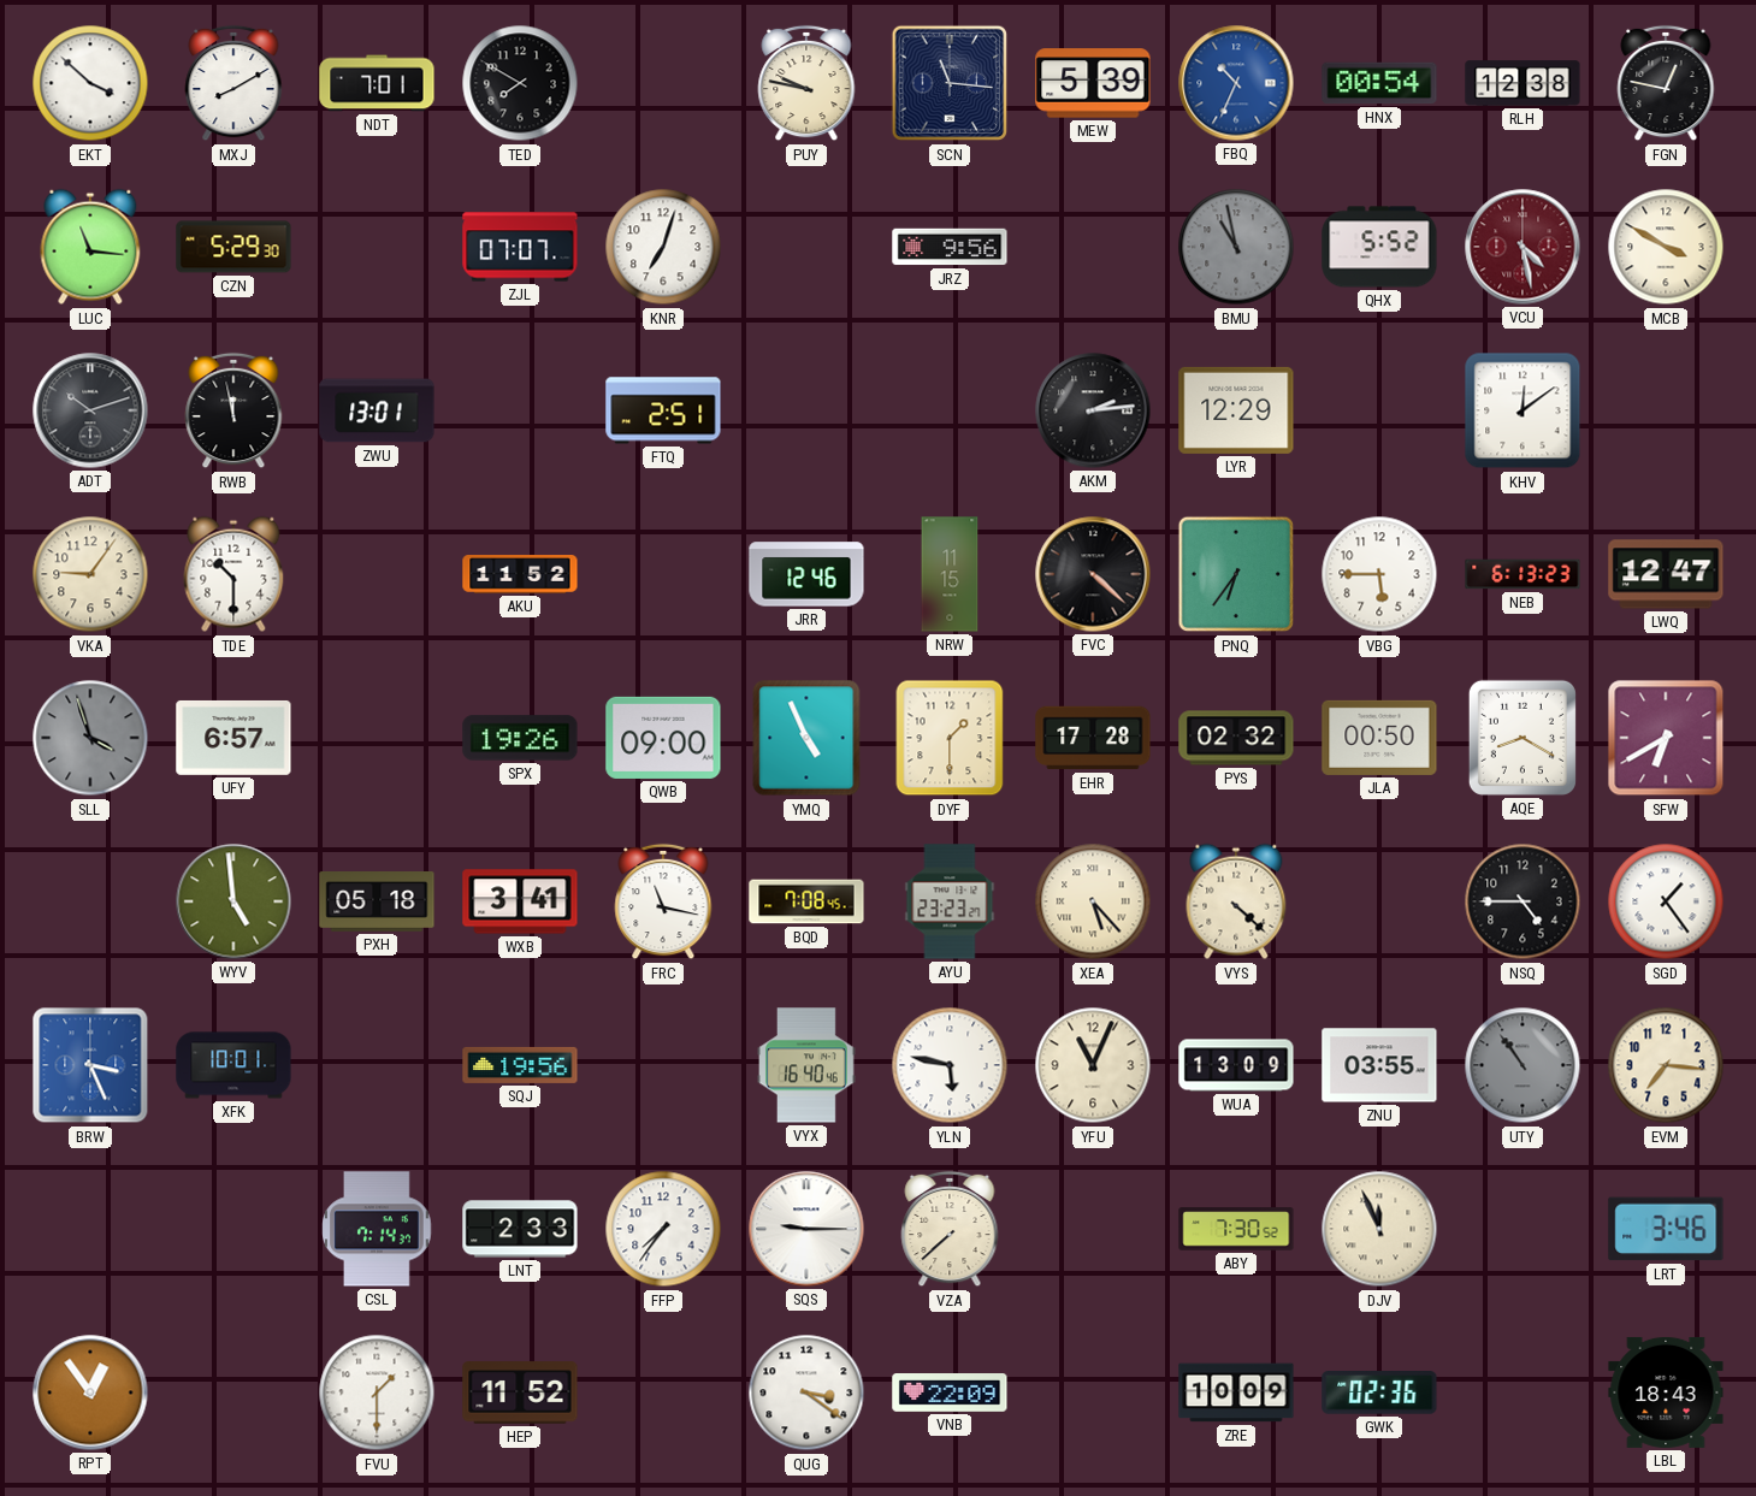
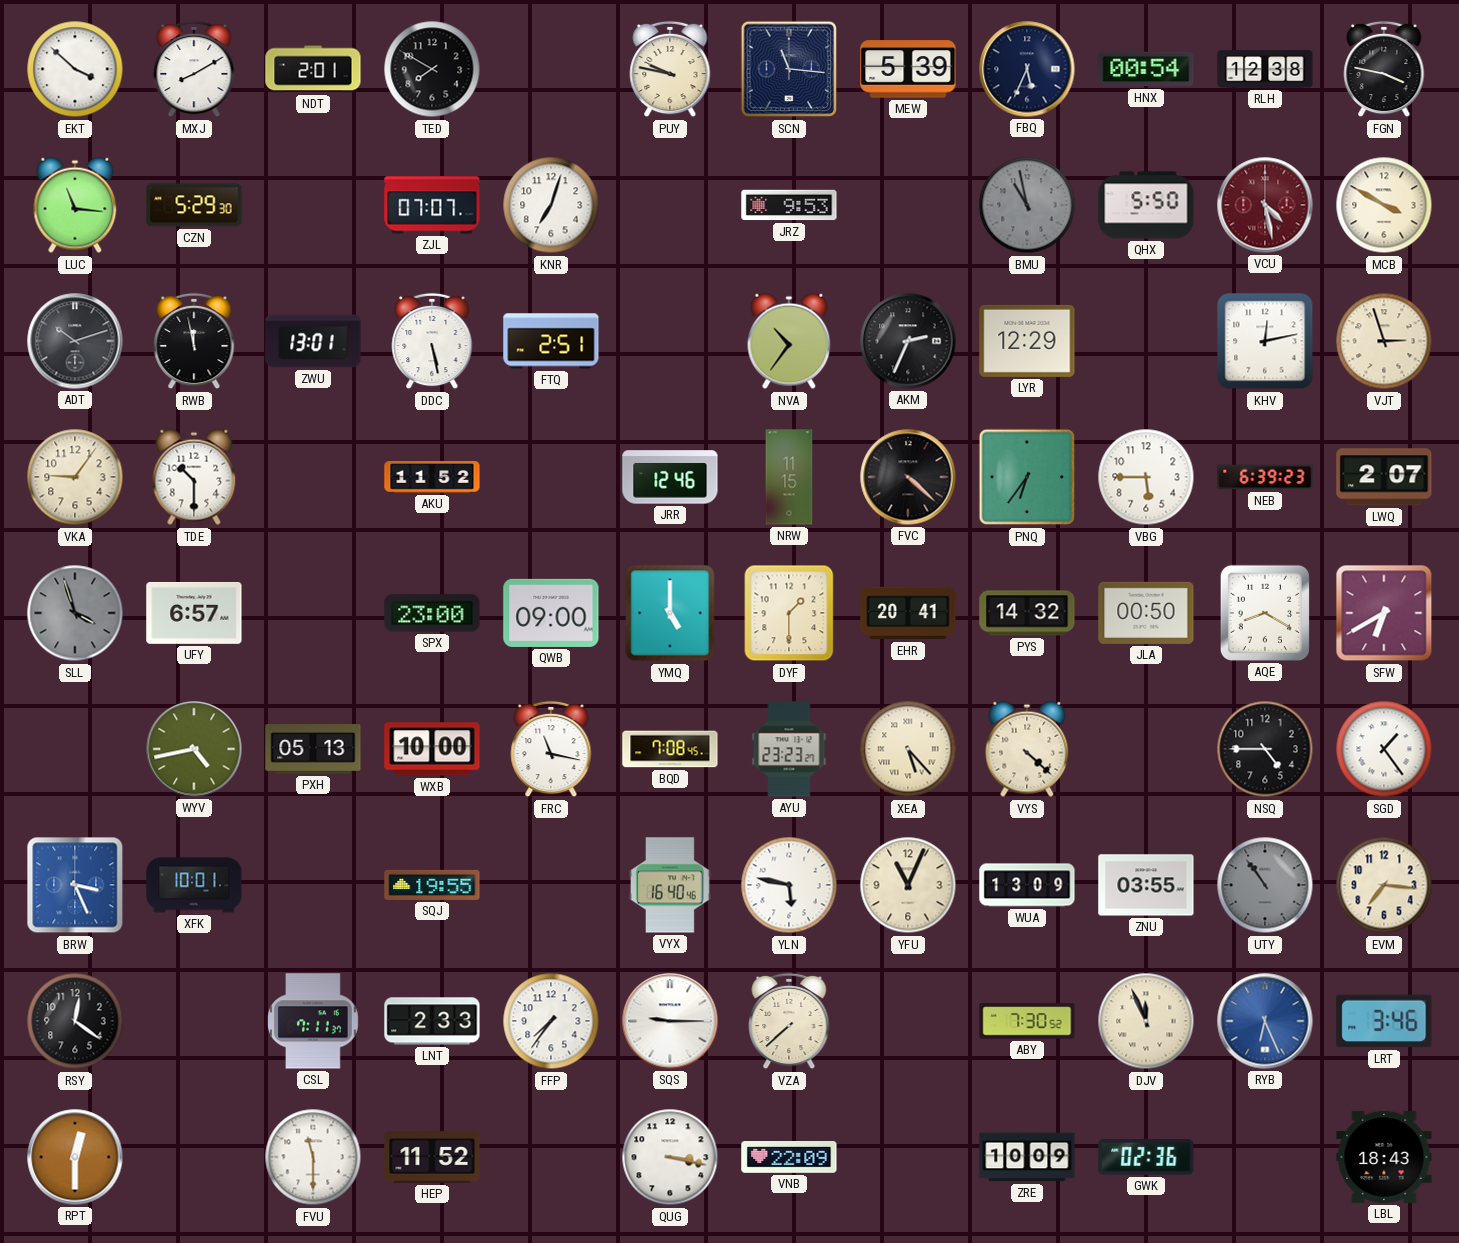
NDT: 7:01 -> 2:01 (313, 69)
FBQ: 10:34 -> 5:34 (1027, 69)
FBQ dial: blue -> navy (1027, 69)
FGN: 12:47 -> 3:47 (1384, 69)
JRZ: 9:56 -> 9:53 (789, 205)
QHX: 5:52 -> 5:50 (1146, 205)
DDC: none -> 5:28 (432, 341)
NVA: none -> 10:36 (789, 341)
AKM: 2:14 -> 2:34 (908, 341)
KHV: 12:09 -> 12:13 (1265, 341)
VJT: none -> 2:57 (1384, 341)
NEB: 6:13 -> 6:39 (1265, 477)
LWQ: 12:47 -> 2:07 (1384, 477)
SPX: 19:26 -> 23:00 (432, 613)
YMQ: 4:56 -> 5:00 (670, 613)
EHR: 17:28 -> 20:41 (908, 613)
PYS: 02:32 -> 14:32 (1027, 613)
WYV: 4:59 -> 4:43 (194, 749)
PXH: 05:18 -> 05:13 (313, 750)
WXB: 3:41 -> 10:00 (432, 749)
SQJ: 19:56 -> 19:55 (432, 885)
RSY: none -> 12:21 (75, 1021)
CSL: 7:14 -> 7:11 (313, 1021)
RYB: none -> 6:26 (1265, 1021)
RPT: 12:54 -> 12:30 (75, 1157)
FVU: 1:30 -> 11:30 (313, 1157)
QUG: 3:21 -> 3:17 (670, 1157)
